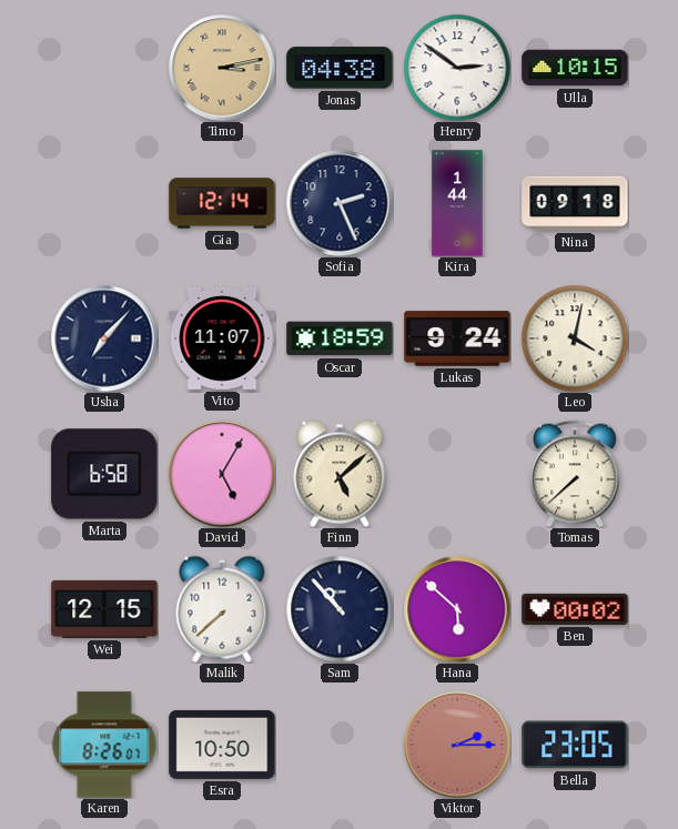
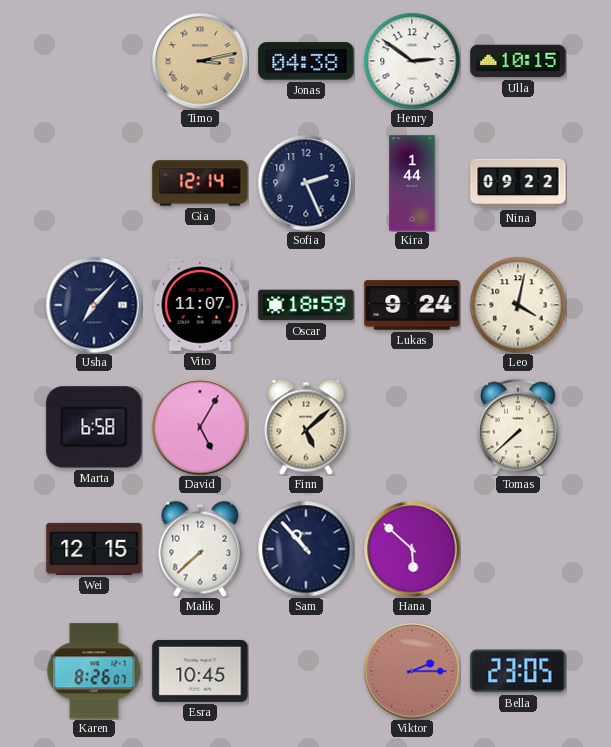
Nina: 09:18 -> 09:22 (518, 183)
Ben: 00:02 -> none (575, 609)
Esra: 10:50 -> 10:45 (200, 671)
